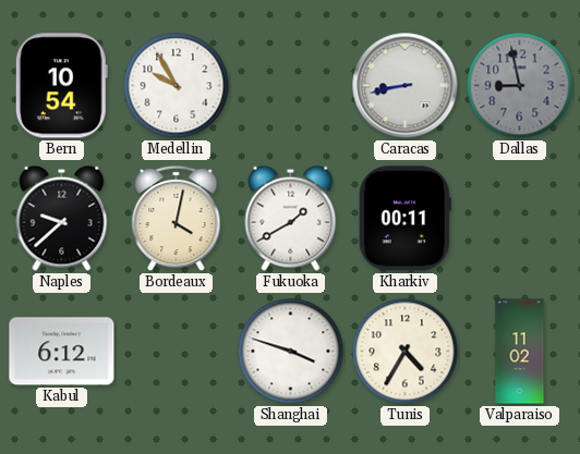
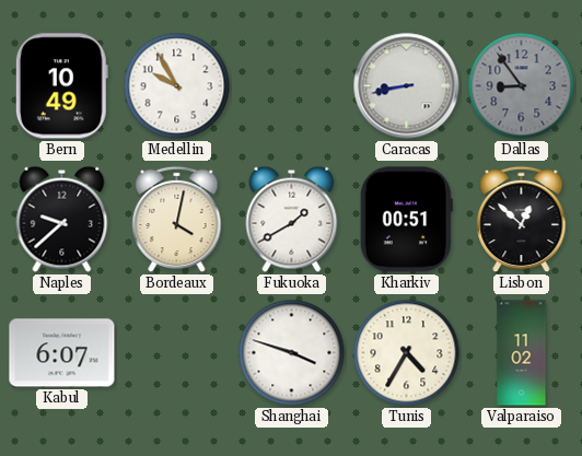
Bern: 10:54 -> 10:49 (61, 86)
Dallas: 8:58 -> 8:54 (522, 86)
Kharkiv: 00:11 -> 00:51 (406, 220)
Lisbon: none -> 12:52 (522, 220)
Kabul: 6:12 -> 6:07 (62, 353)
